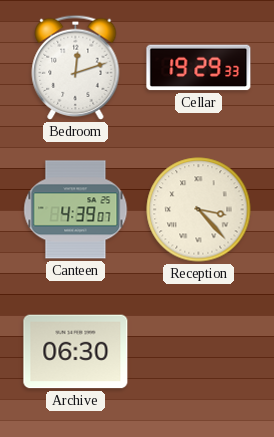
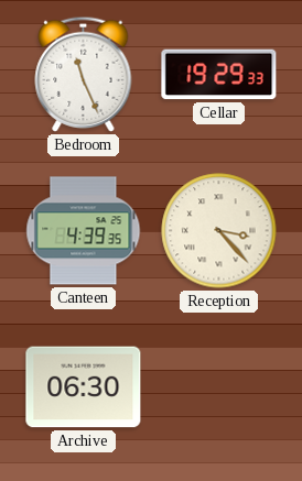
Bedroom: 12:12 -> 11:26 (84, 74)
Canteen: 4:39:07 -> 4:39:35 (84, 231)
